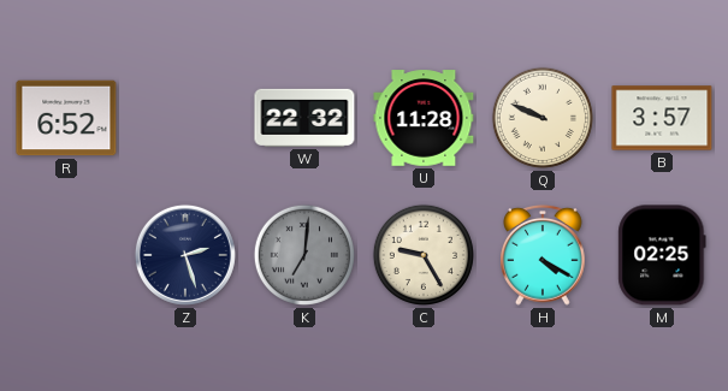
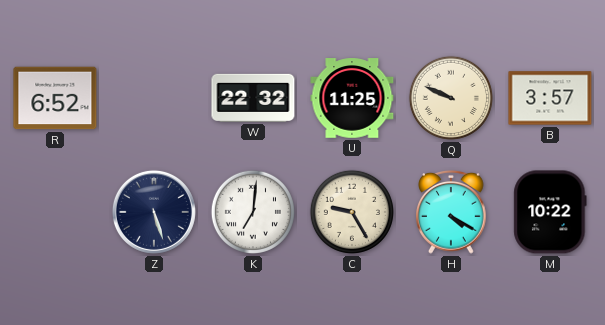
U: 11:28 -> 11:25 (352, 98)
Z: 2:27 -> 5:27 (154, 212)
K dial: grey -> white (253, 212)
M: 02:25 -> 10:22 (550, 212)
